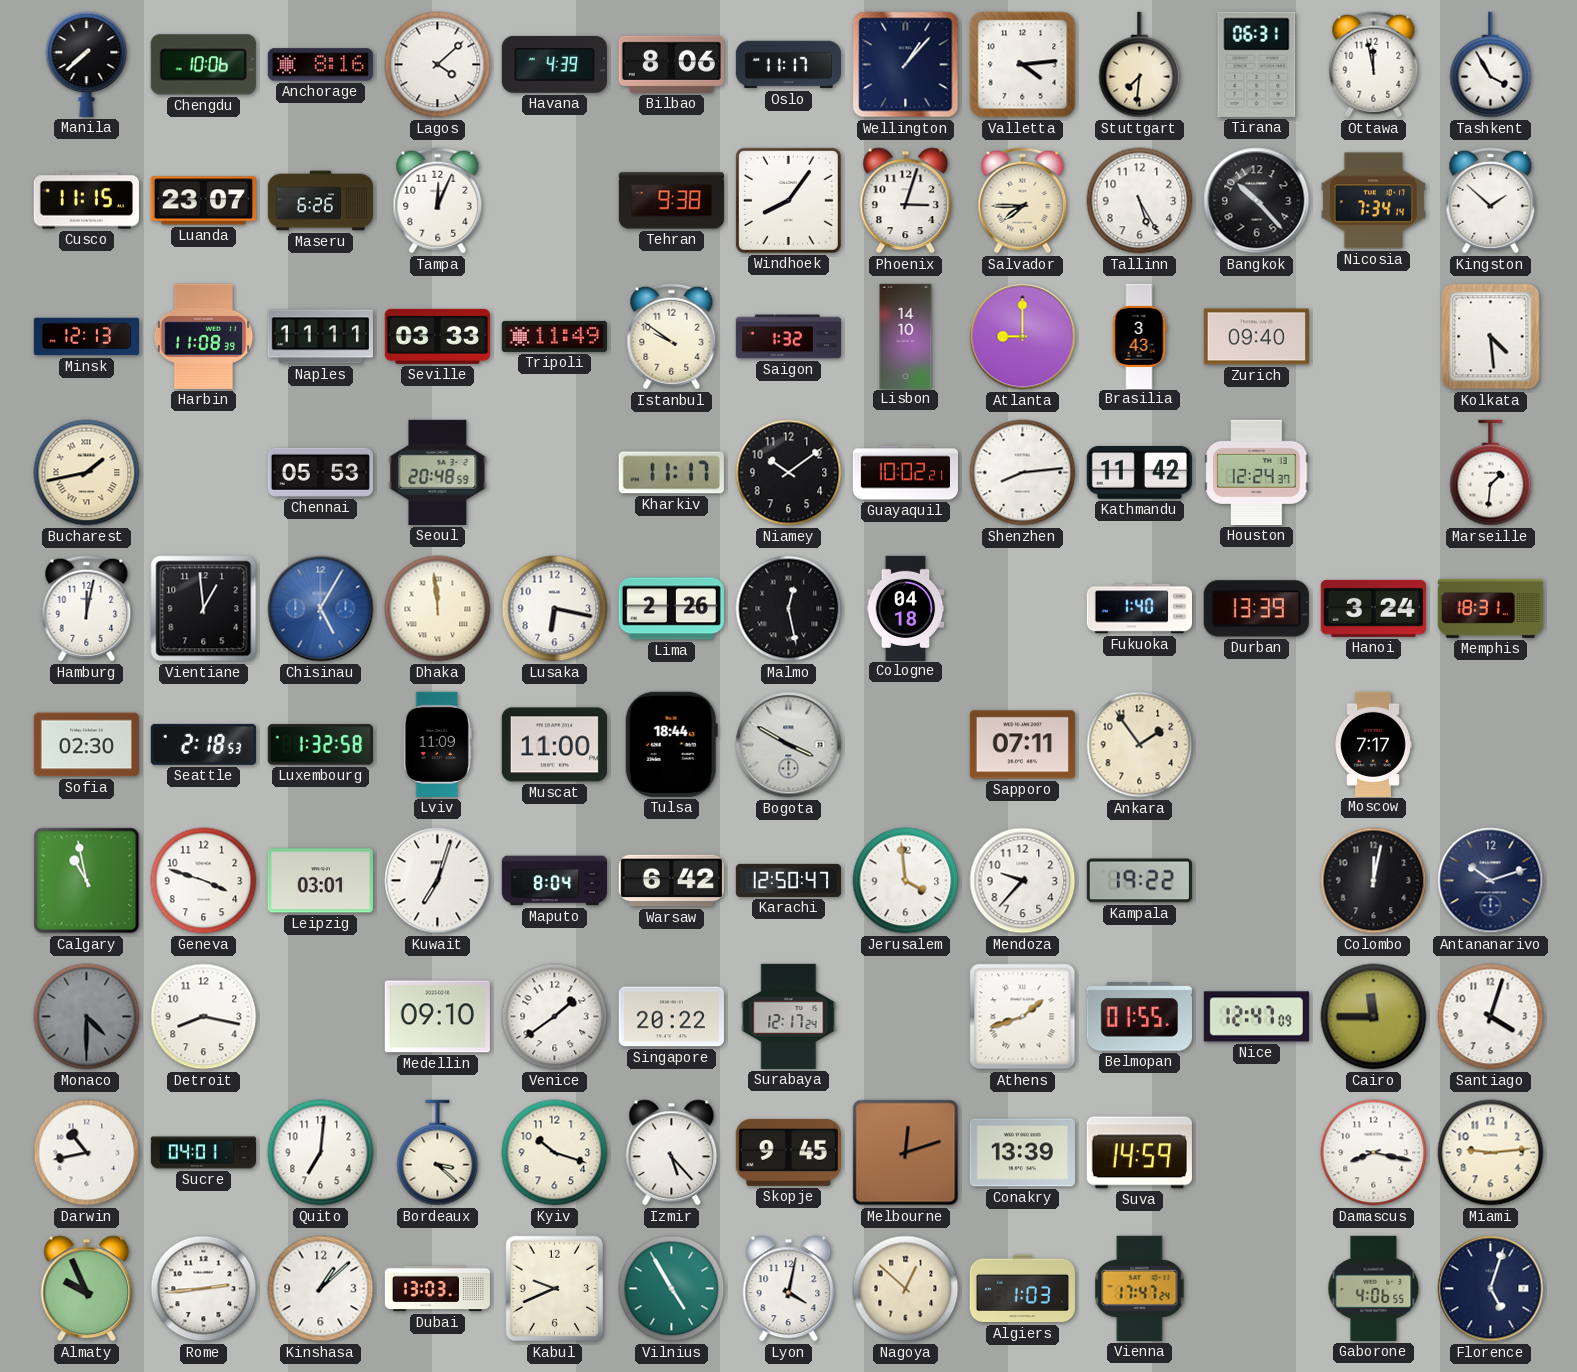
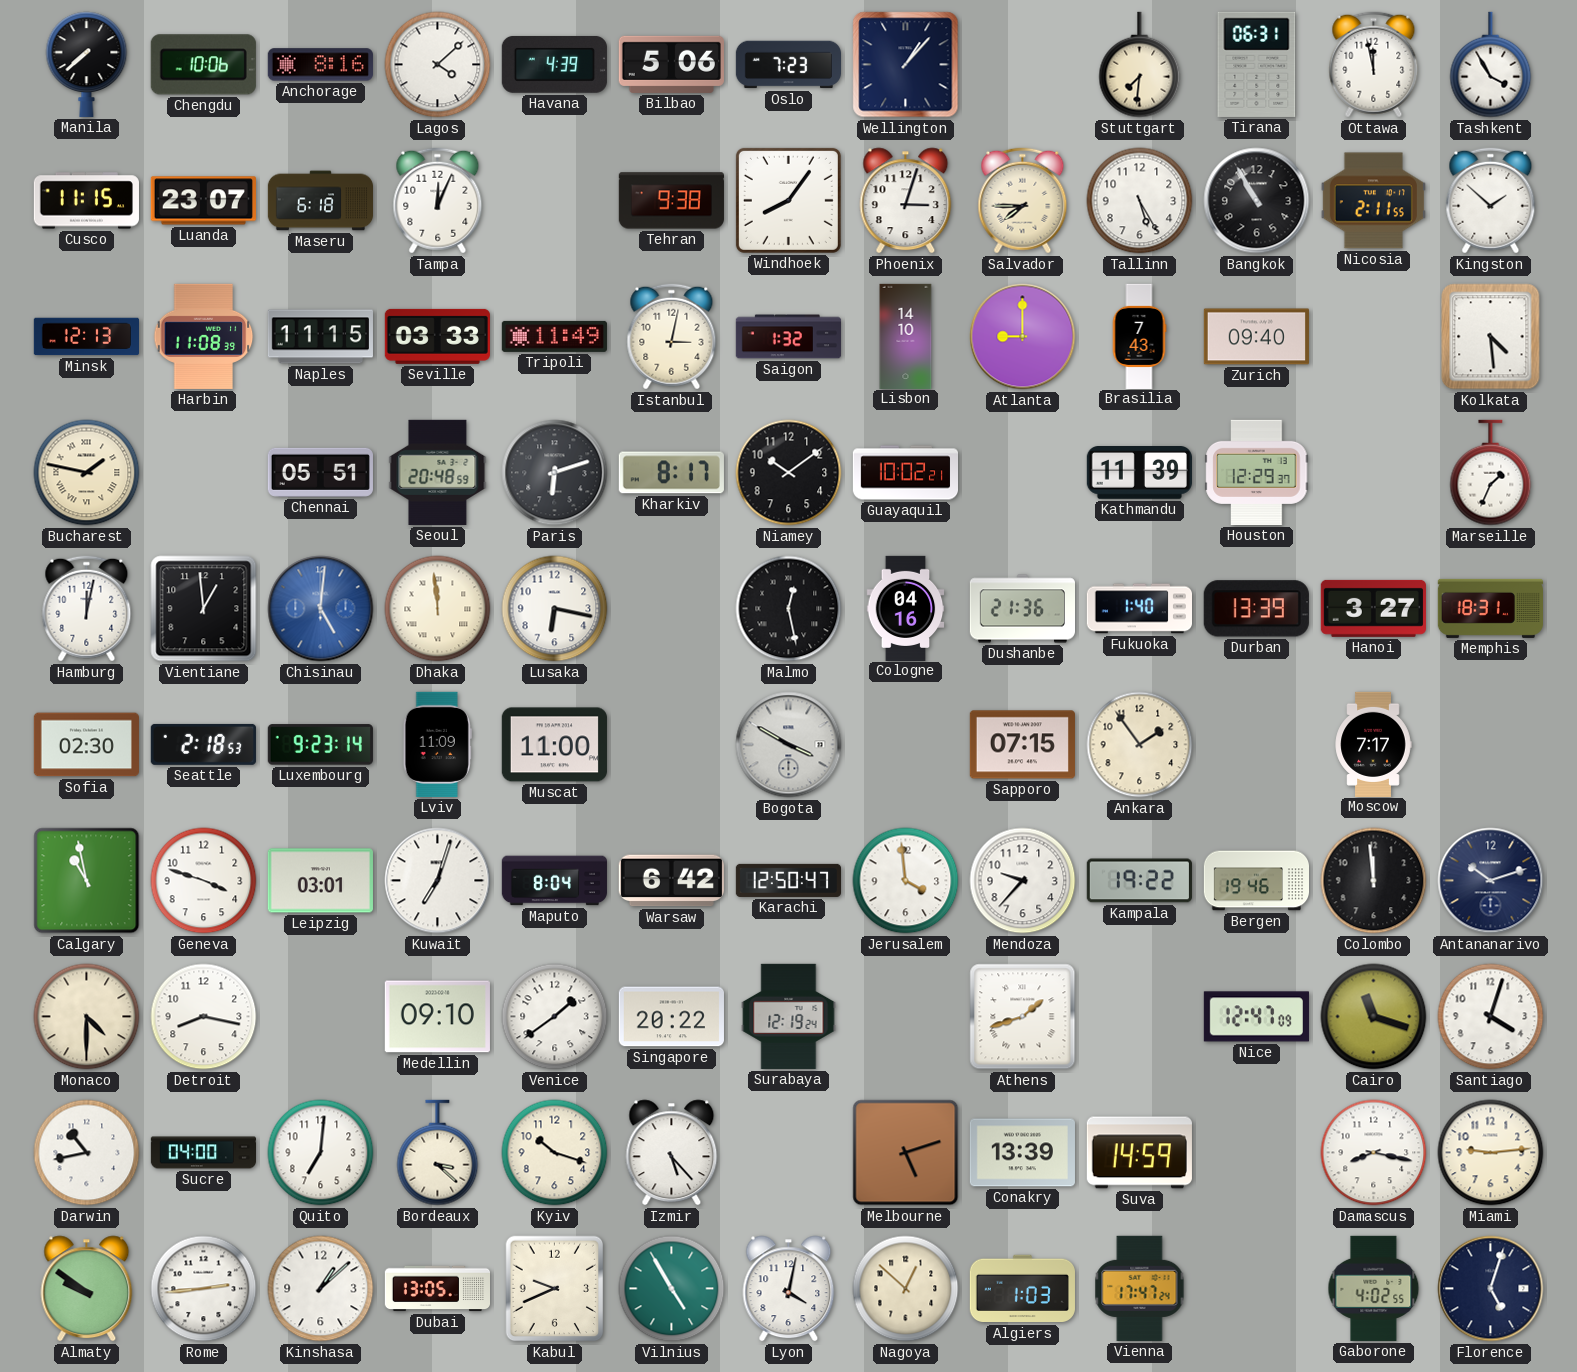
Bilbao: 8:06 -> 5:06 (671, 64)
Oslo: 11:17 -> 7:23 (788, 65)
Valletta: 4:14 -> none (1023, 65)
Maseru: 6:26 -> 6:18 (320, 201)
Bangkok: 10:23 -> 10:55 (1257, 201)
Nicosia: 7:34 -> 2:11 (1373, 201)
Naples: 11:11 -> 11:15 (320, 337)
Istanbul: 9:51 -> 3:02 (672, 337)
Brasilia: 3:43 -> 7:43 (1139, 336)
Bucharest: 1:43 -> 1:47 (87, 473)
Chennai: 05:53 -> 05:51 (320, 472)
Paris: none -> 6:12 (555, 473)
Kharkiv: 11:17 -> 8:17 (671, 473)
Shenzhen: 8:14 -> none (1023, 473)
Kathmandu: 11:42 -> 11:39 (1139, 473)
Houston: 12:24 -> 12:29 (1257, 472)
Marseille: 1:31 -> 1:34 (1491, 473)
Chisinau: 5:05 -> 5:01 (321, 609)
Lima: 2:26 -> none (671, 609)
Cologne: 04:18 -> 04:16 (906, 608)
Dushanbe: none -> 21:36 (1022, 609)
Hanoi: 3:24 -> 3:27 (1373, 608)
Luxembourg: 1:32 -> 9:23 (320, 745)
Tulsa: 18:44 -> none (671, 744)
Sapporo: 07:11 -> 07:15 (1022, 745)
Bergen: none -> 19:46 (1256, 881)
Colombo: 12:02 -> 11:59 (1374, 881)
Monaco dial: grey -> cream (87, 1017)
Surabaya: 12:17 -> 12:19 (789, 1016)
Belmopan: 01:55 -> none (1139, 1017)
Cairo: 11:45 -> 11:18 (1374, 1017)
Sucre: 04:01 -> 04:00 (203, 1153)
Skopje: 9:45 -> none (788, 1152)
Melbourne: 12:12 -> 5:12 (906, 1153)
Almaty: 9:56 -> 9:51 (87, 1289)
Dubai: 13:03 -> 13:05 (437, 1289)
Gaborone: 4:06 -> 4:02 (1374, 1288)
